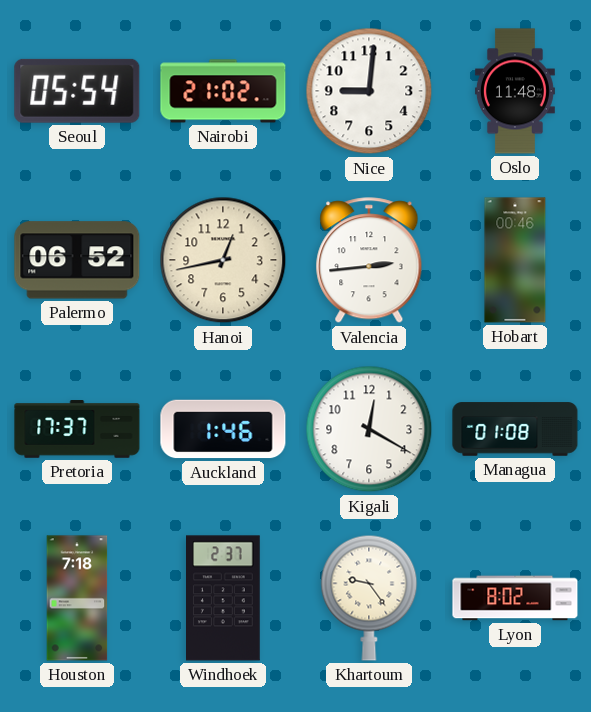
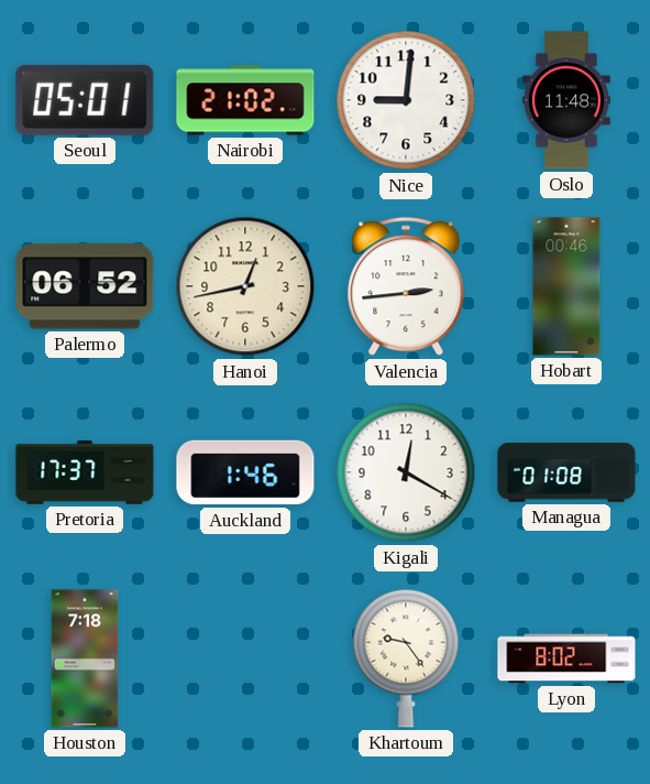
Seoul: 05:54 -> 05:01 (85, 100)
Windhoek: 2:37 -> none (224, 598)
